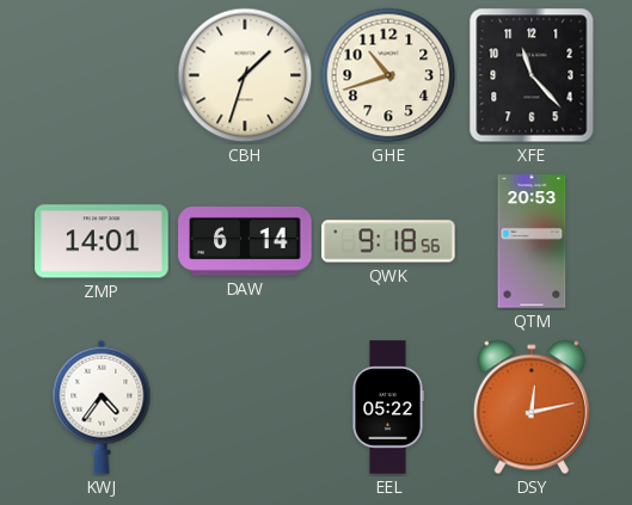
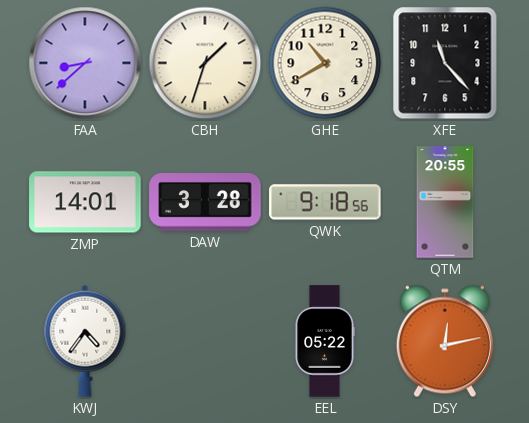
FAA: none -> 8:38 (85, 63)
GHE: 10:42 -> 10:40 (325, 63)
DAW: 6:14 -> 3:28 (205, 203)
QTM: 20:53 -> 20:55 (445, 202)
